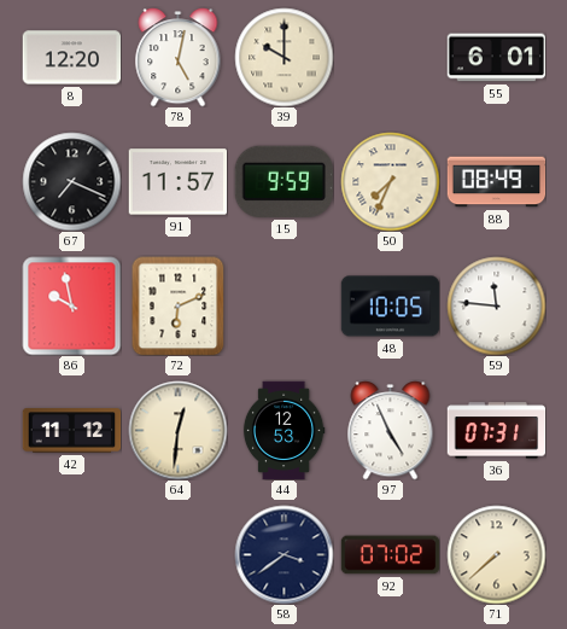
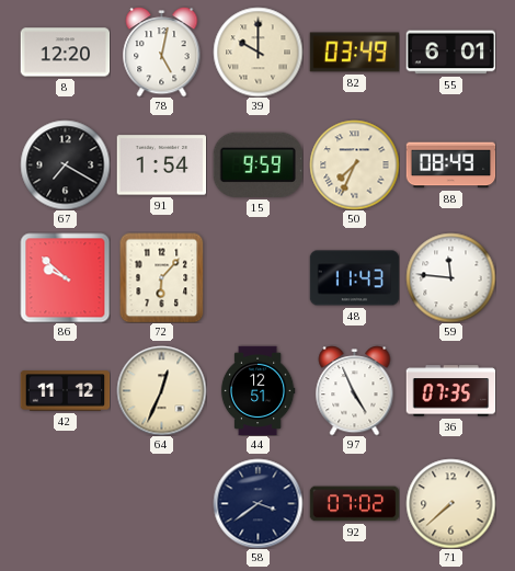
82: none -> 03:49 (354, 53)
67: 7:19 -> 7:20 (65, 164)
91: 11:57 -> 1:54 (161, 165)
86: 9:58 -> 9:52 (65, 277)
72: 6:11 -> 6:07 (162, 277)
48: 10:05 -> 11:43 (354, 278)
64: 12:31 -> 12:34 (161, 390)
44: 12:53 -> 12:51 (257, 390)
36: 07:31 -> 07:35 (450, 391)
